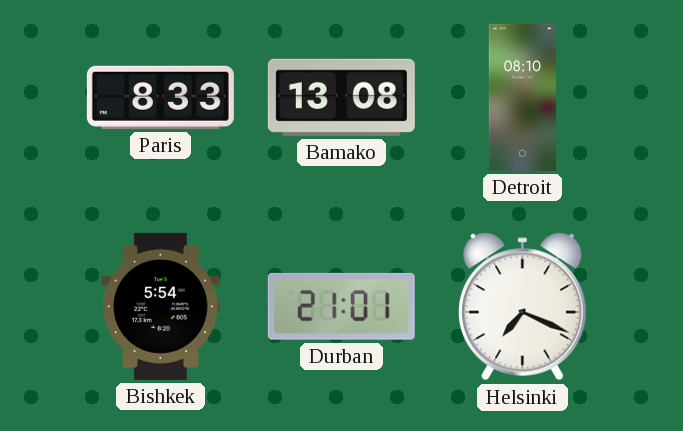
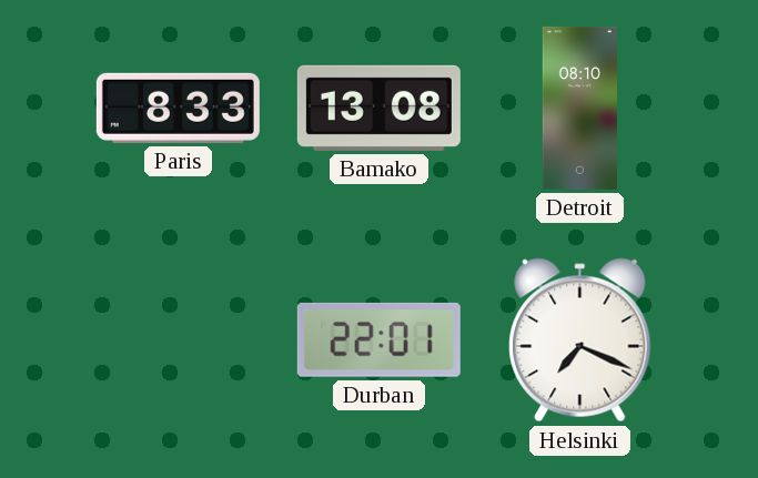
Bishkek: 5:54 -> none (161, 306)
Durban: 21:01 -> 22:01 (378, 339)
